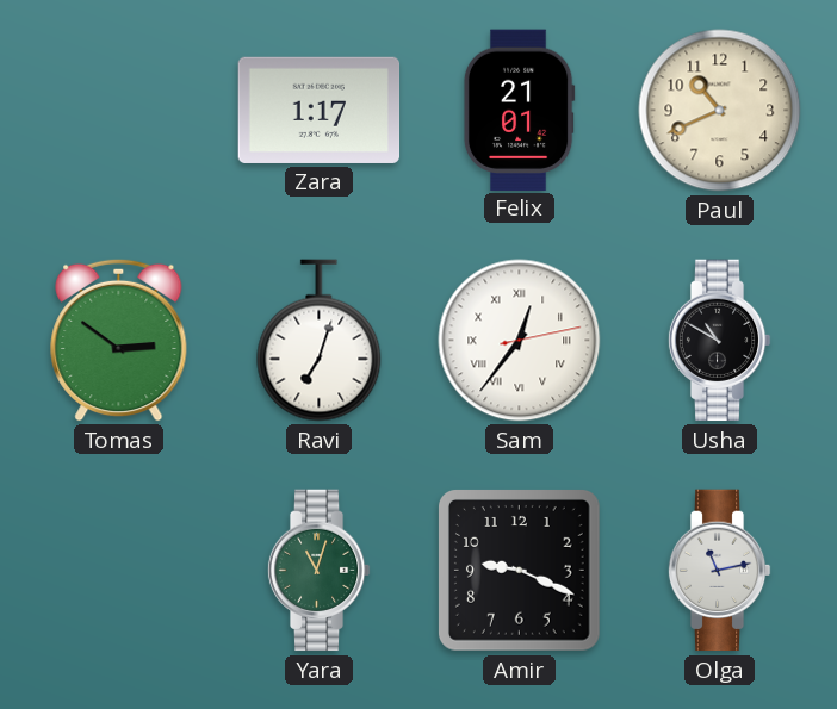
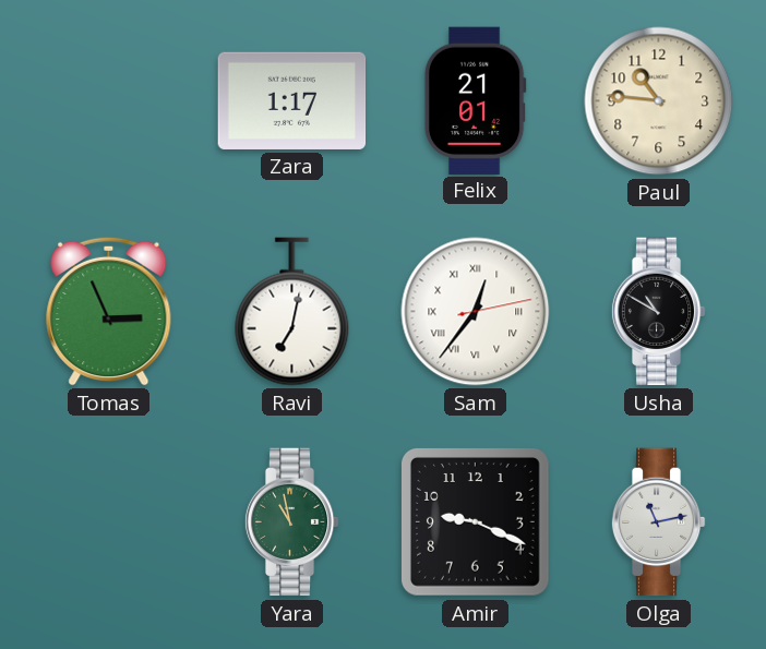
Paul: 10:41 -> 10:46 (659, 101)
Tomas: 2:51 -> 2:56 (109, 311)
Ravi: 7:03 -> 7:02 (292, 312)
Yara: 11:03 -> 10:58 (291, 522)
